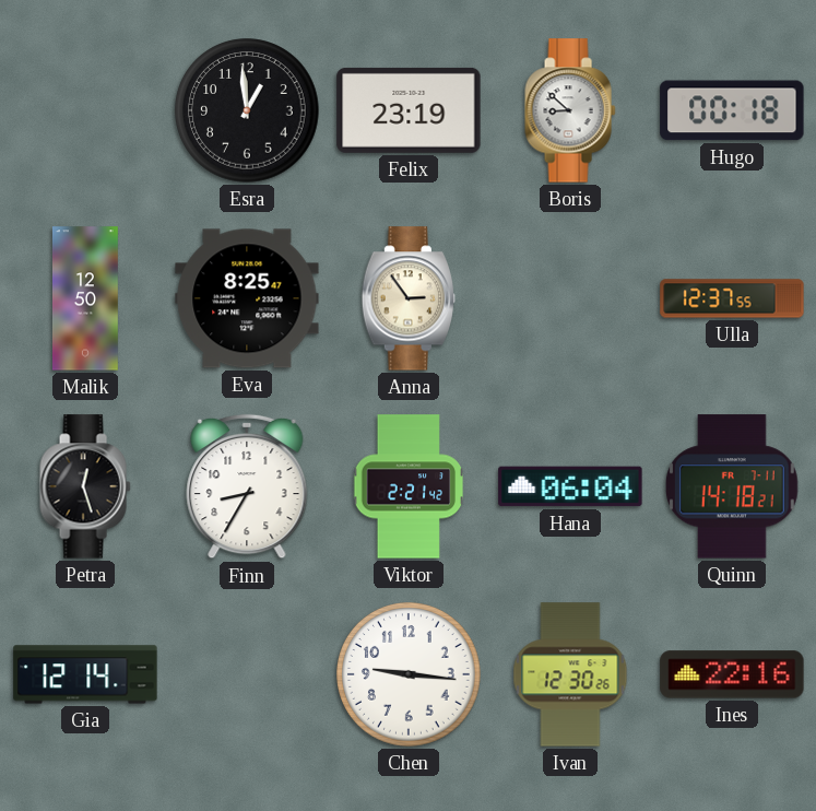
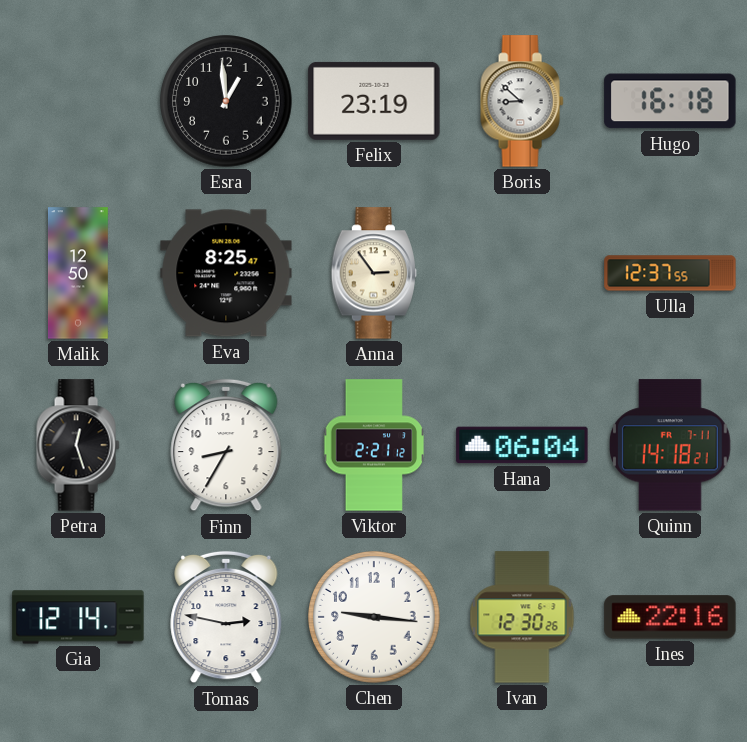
Hugo: 00:18 -> 16:18 (670, 101)
Viktor: 2:21:42 -> 2:21:12 (374, 445)
Tomas: none -> 2:47 (226, 617)
